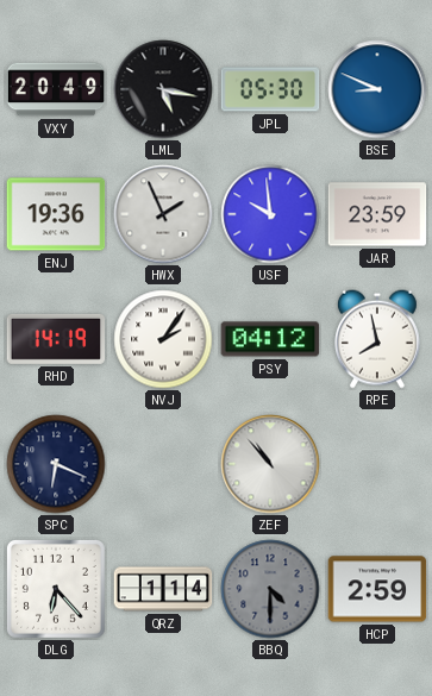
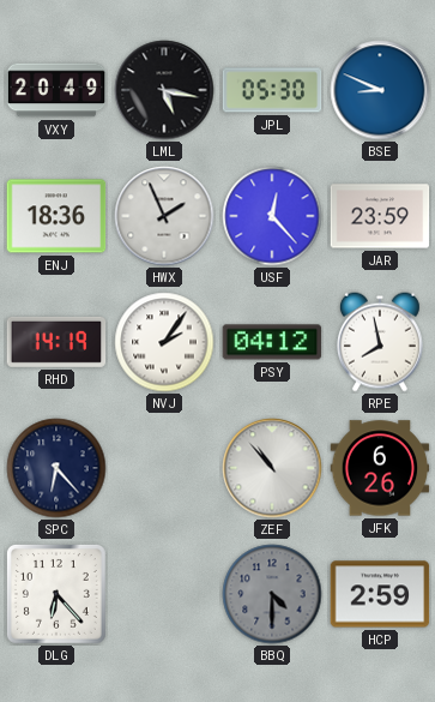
ENJ: 19:36 -> 18:36 (56, 216)
USF: 9:59 -> 12:23 (272, 216)
SPC: 6:19 -> 6:23 (56, 468)
JFK: none -> 6:26 (380, 468)
QRZ: 1:14 -> none (163, 589)
